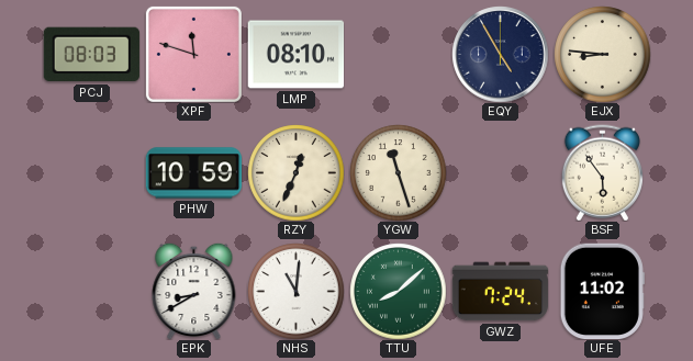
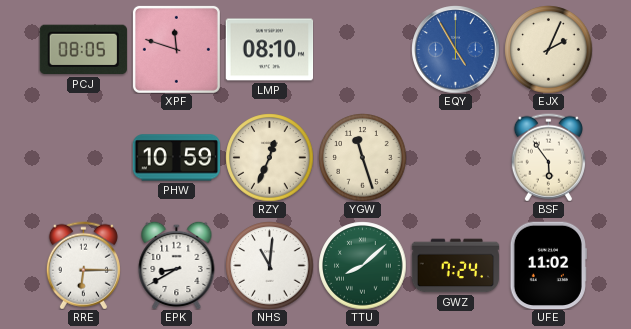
PCJ: 08:03 -> 08:05 (83, 50)
EQY dial: navy -> blue (455, 49)
EJX: 8:46 -> 2:04 (548, 49)
RRE: none -> 6:15 (83, 265)
